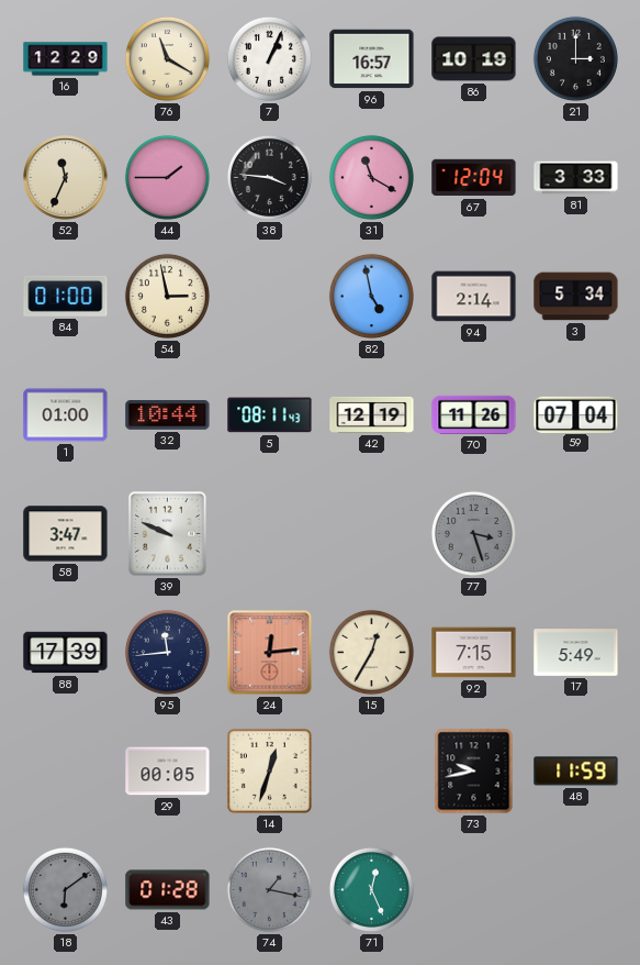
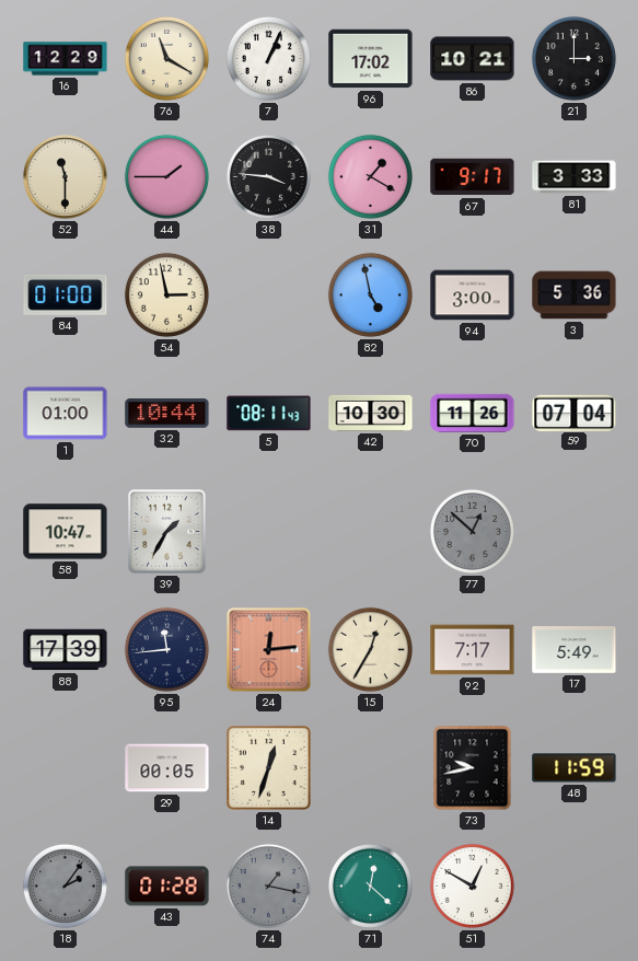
96: 16:57 -> 17:02 (371, 59)
86: 10:19 -> 10:21 (473, 59)
52: 11:34 -> 11:30 (66, 177)
31: 11:20 -> 1:20 (370, 176)
67: 12:04 -> 9:17 (473, 177)
94: 2:14 -> 3:00 (473, 296)
3: 5:34 -> 5:36 (575, 296)
42: 12:19 -> 10:30 (371, 413)
58: 3:47 -> 10:47 (66, 532)
39: 9:49 -> 1:35 (167, 532)
77: 3:27 -> 12:52 (472, 531)
92: 7:15 -> 7:17 (473, 650)
18: 6:09 -> 2:06 (65, 885)
71: 12:26 -> 12:22 (370, 885)
51: none -> 12:50 (472, 885)
